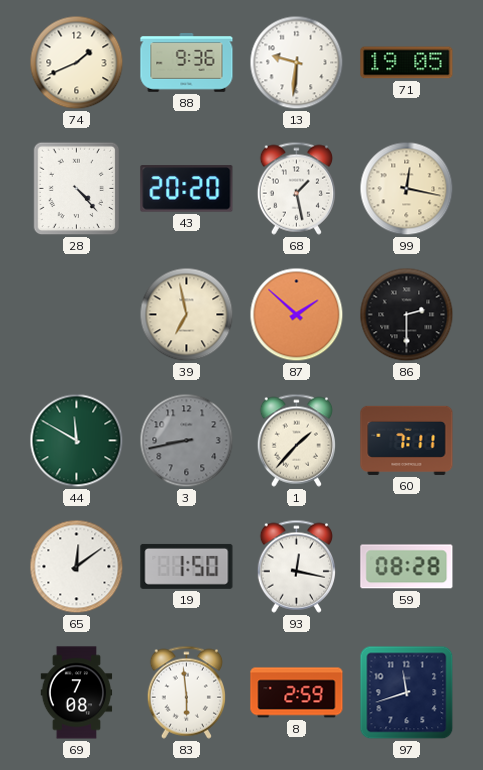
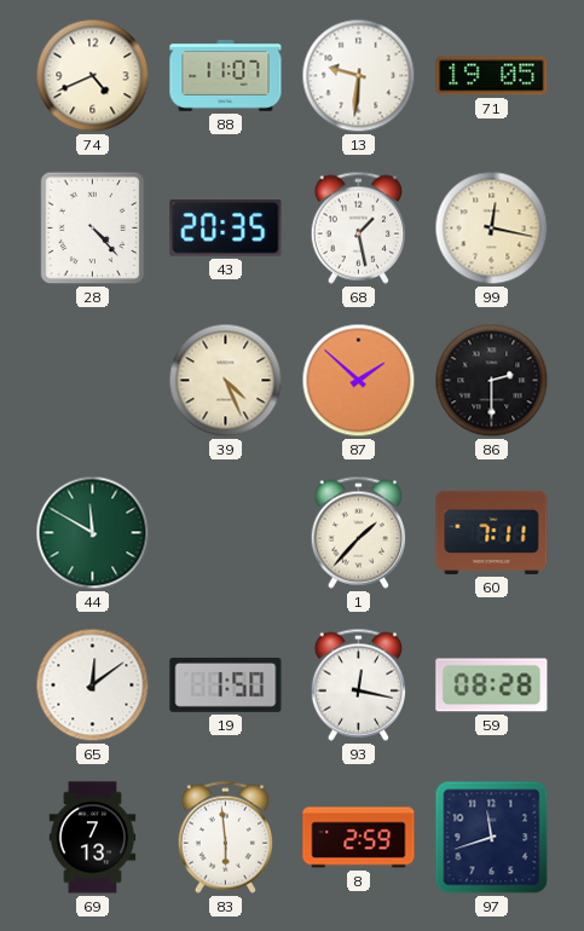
74: 1:41 -> 4:41 (93, 76)
88: 9:36 -> 11:07 (226, 76)
43: 20:20 -> 20:35 (226, 229)
39: 6:58 -> 4:26 (226, 381)
3: 8:43 -> none (187, 441)
69: 7:08 -> 7:13 (93, 838)
